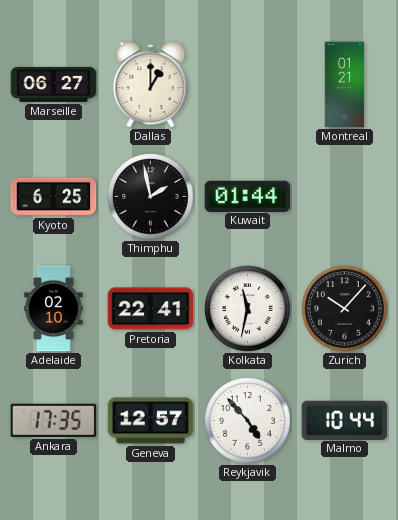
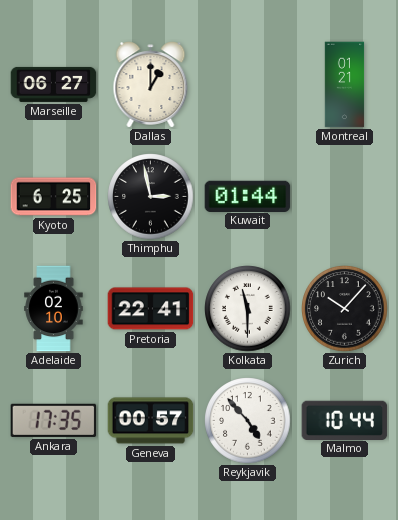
Thimphu: 1:58 -> 2:58 (151, 197)
Kolkata: 11:32 -> 11:30 (248, 309)
Geneva: 12:57 -> 00:57 (151, 421)
